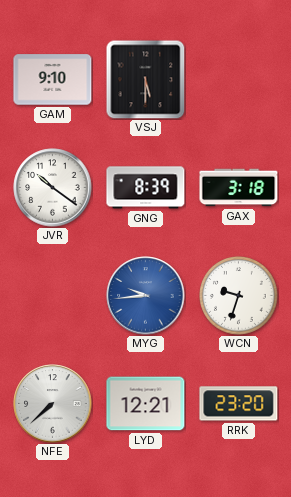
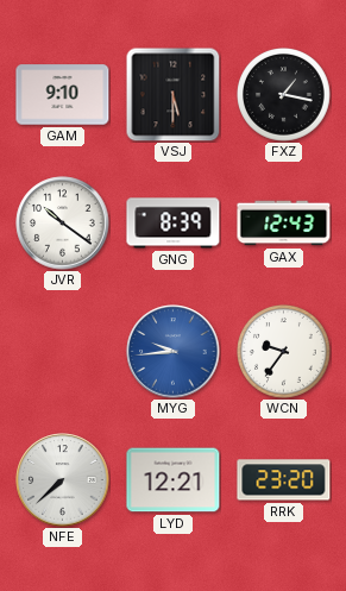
FXZ: none -> 1:17 (284, 95)
GAX: 3:18 -> 12:43 (284, 224)
WCN: 9:33 -> 9:36 (284, 352)
